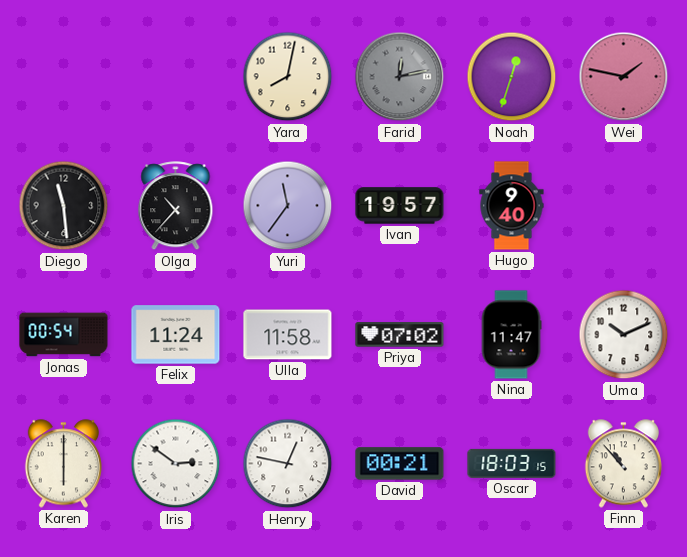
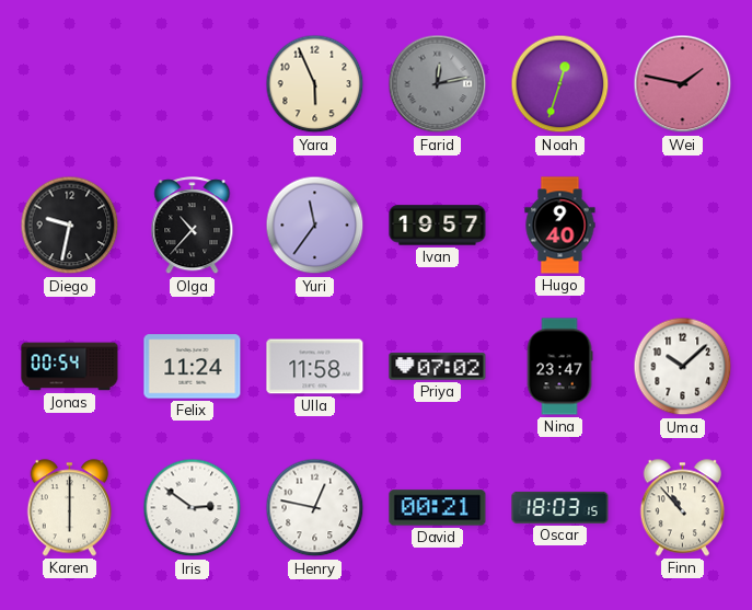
Yara: 8:02 -> 5:56 (315, 84)
Diego: 11:29 -> 9:32 (70, 226)
Nina: 11:47 -> 23:47 (559, 367)
Uma: 10:11 -> 10:08 (683, 367)
